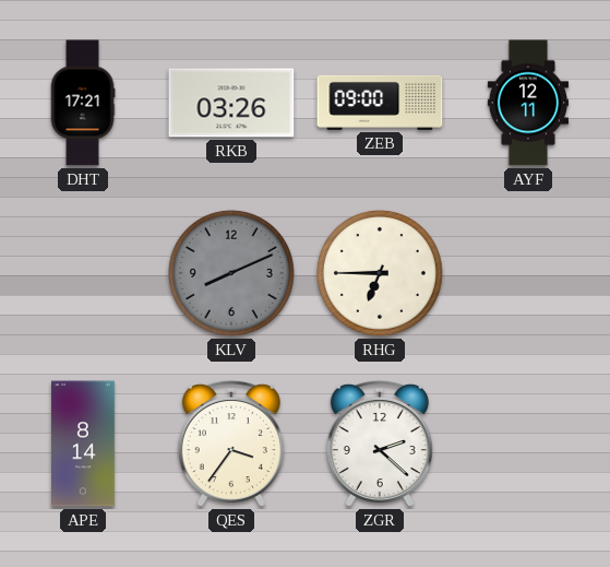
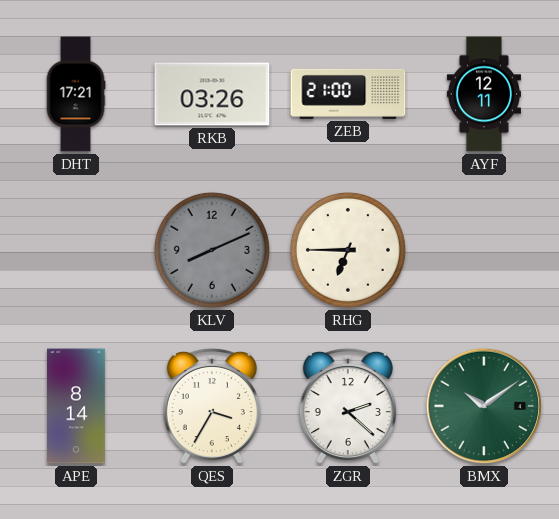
ZEB: 09:00 -> 21:00 (348, 94)
QES: 3:36 -> 3:35 (212, 406)
BMX: none -> 10:09 (484, 406)
